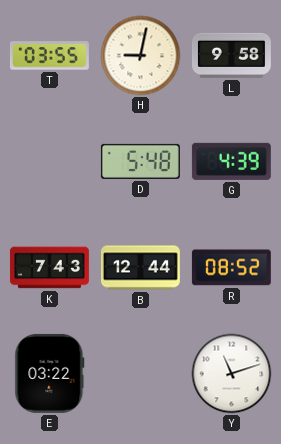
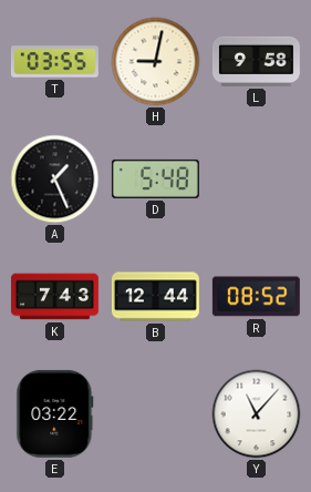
A: none -> 1:26 (55, 180)
G: 4:39 -> none (231, 161)
Y: 11:12 -> 11:07 (257, 414)
